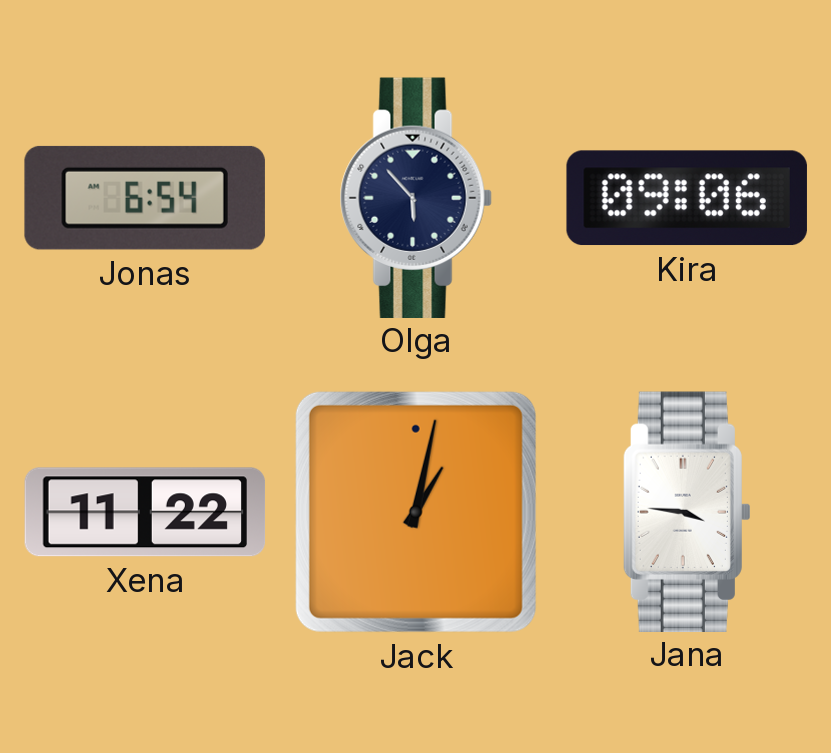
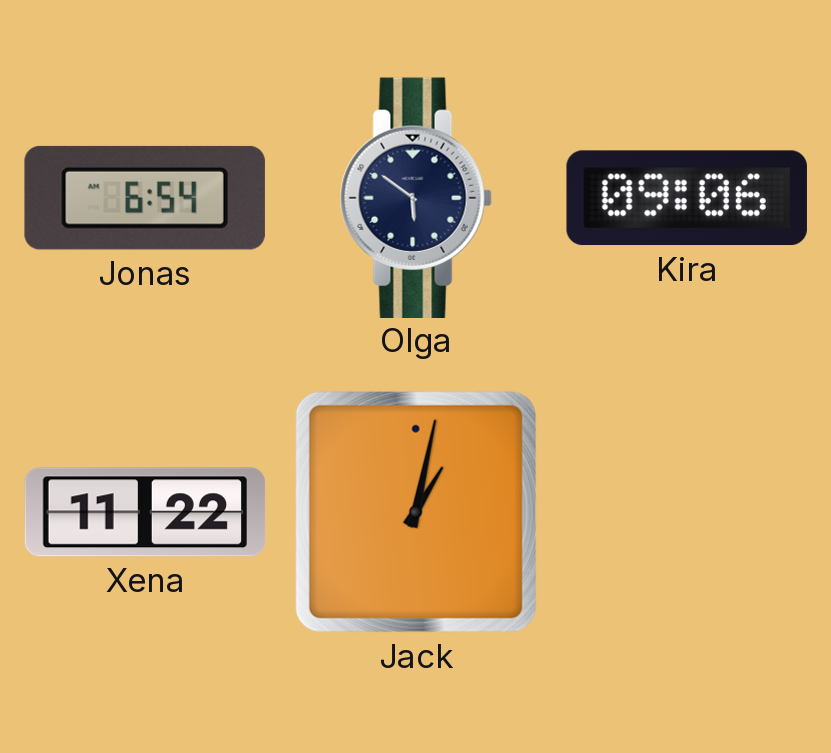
Olga: 5:53 -> 5:51 (416, 197)
Jana: 3:46 -> none (687, 511)
